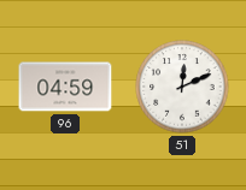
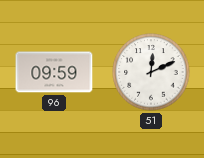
96: 04:59 -> 09:59 (54, 72)
